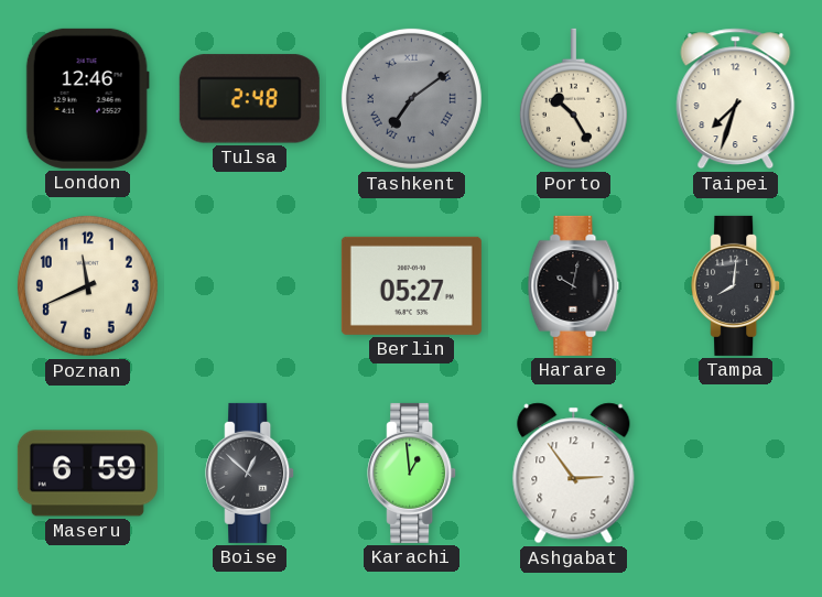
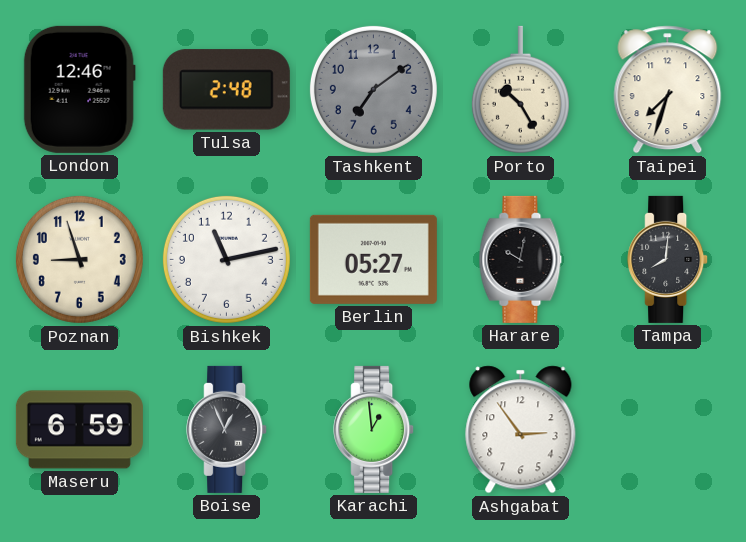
Tashkent numerals: Roman -> Arabic (373, 89)
Poznan: 11:41 -> 8:57 (79, 259)
Bishkek: none -> 11:13 (226, 259)
Boise: 12:52 -> 12:56 (227, 429)
